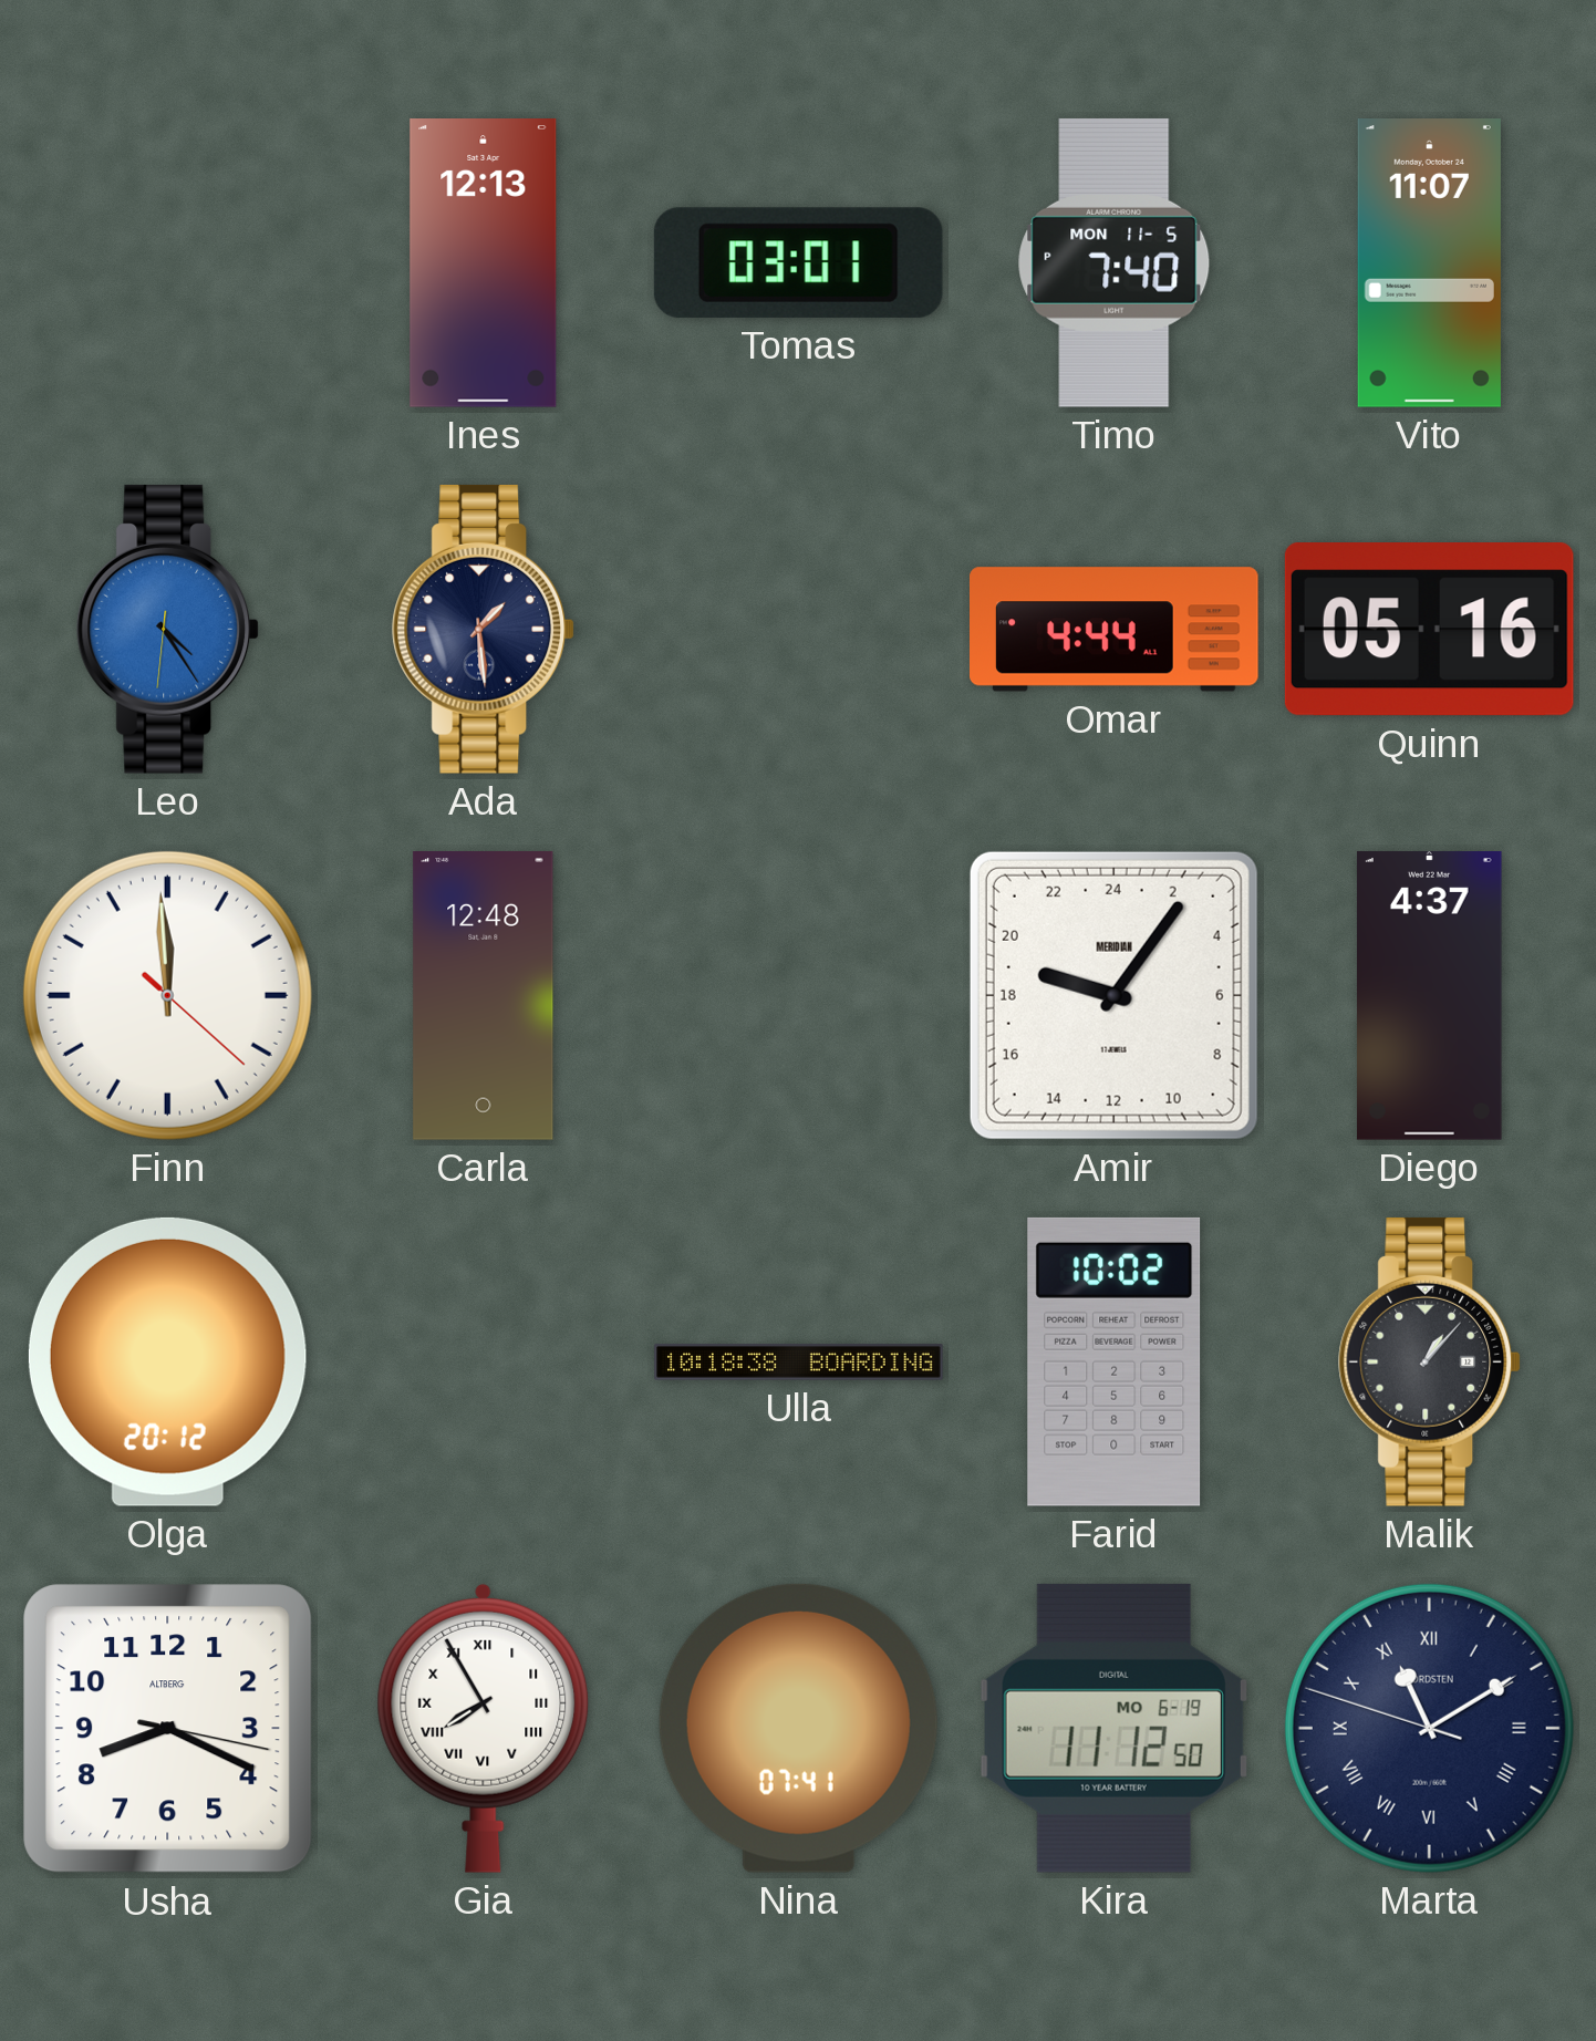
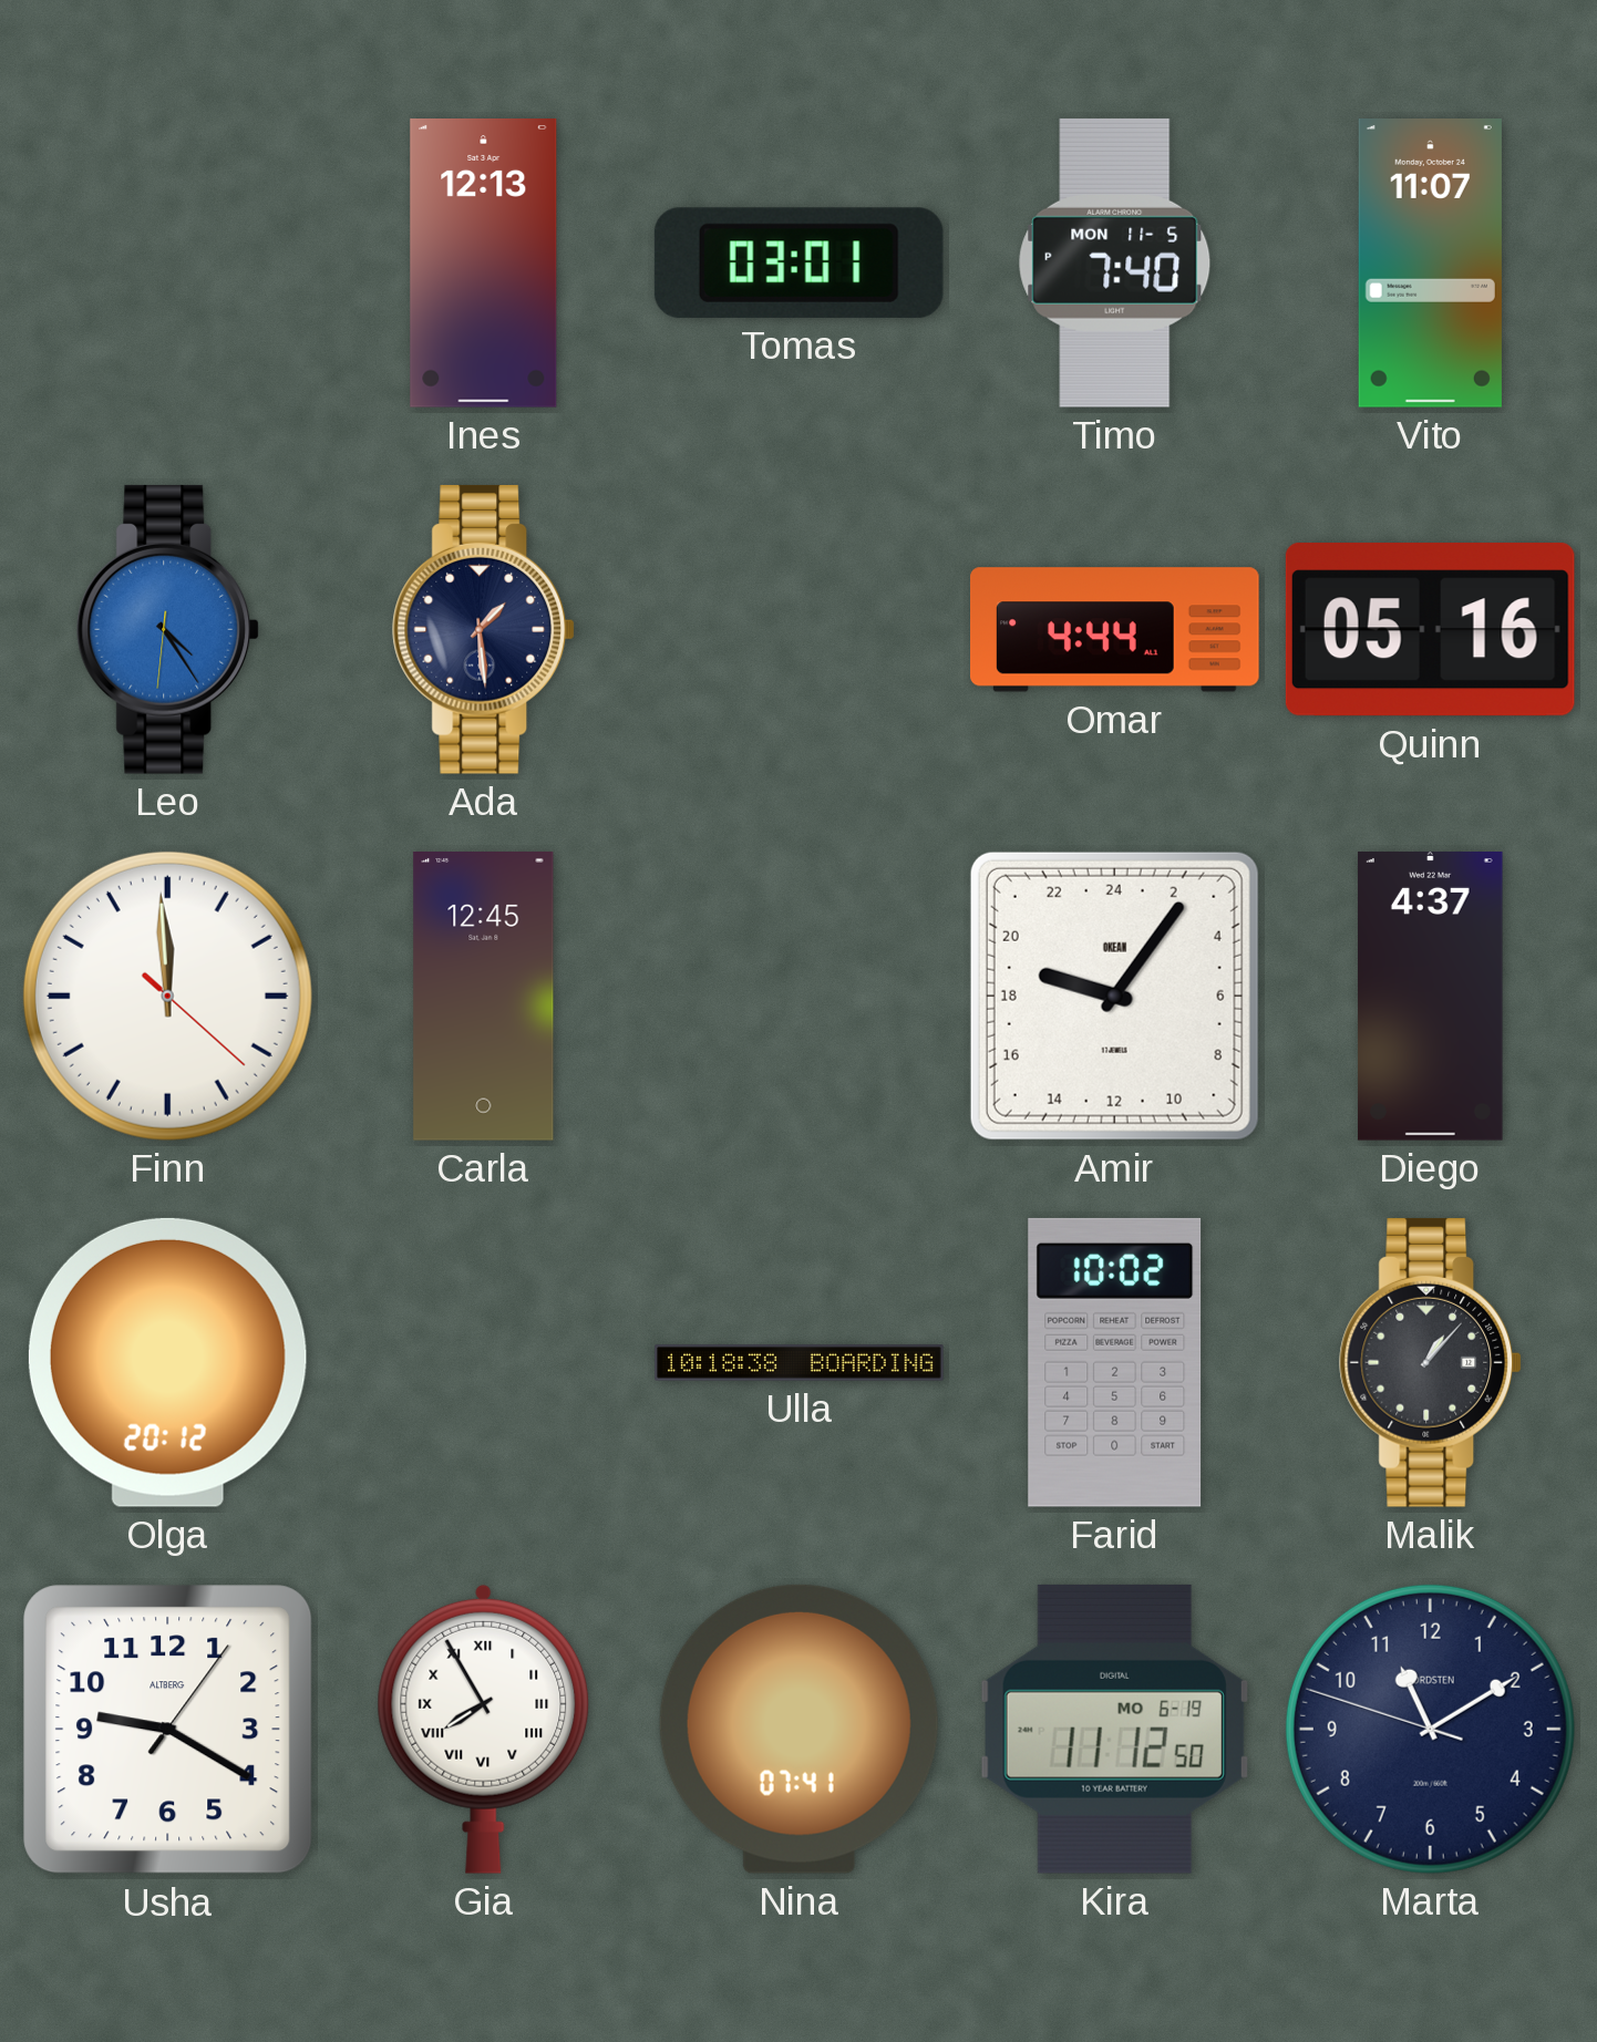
Carla: 12:48 -> 12:45 (484, 997)
Amir brand: MERIDIAN -> OKEAN (1114, 996)
Usha: 8:19 -> 9:20 (168, 1730)
Marta numerals: Roman -> Arabic (1430, 1729)
